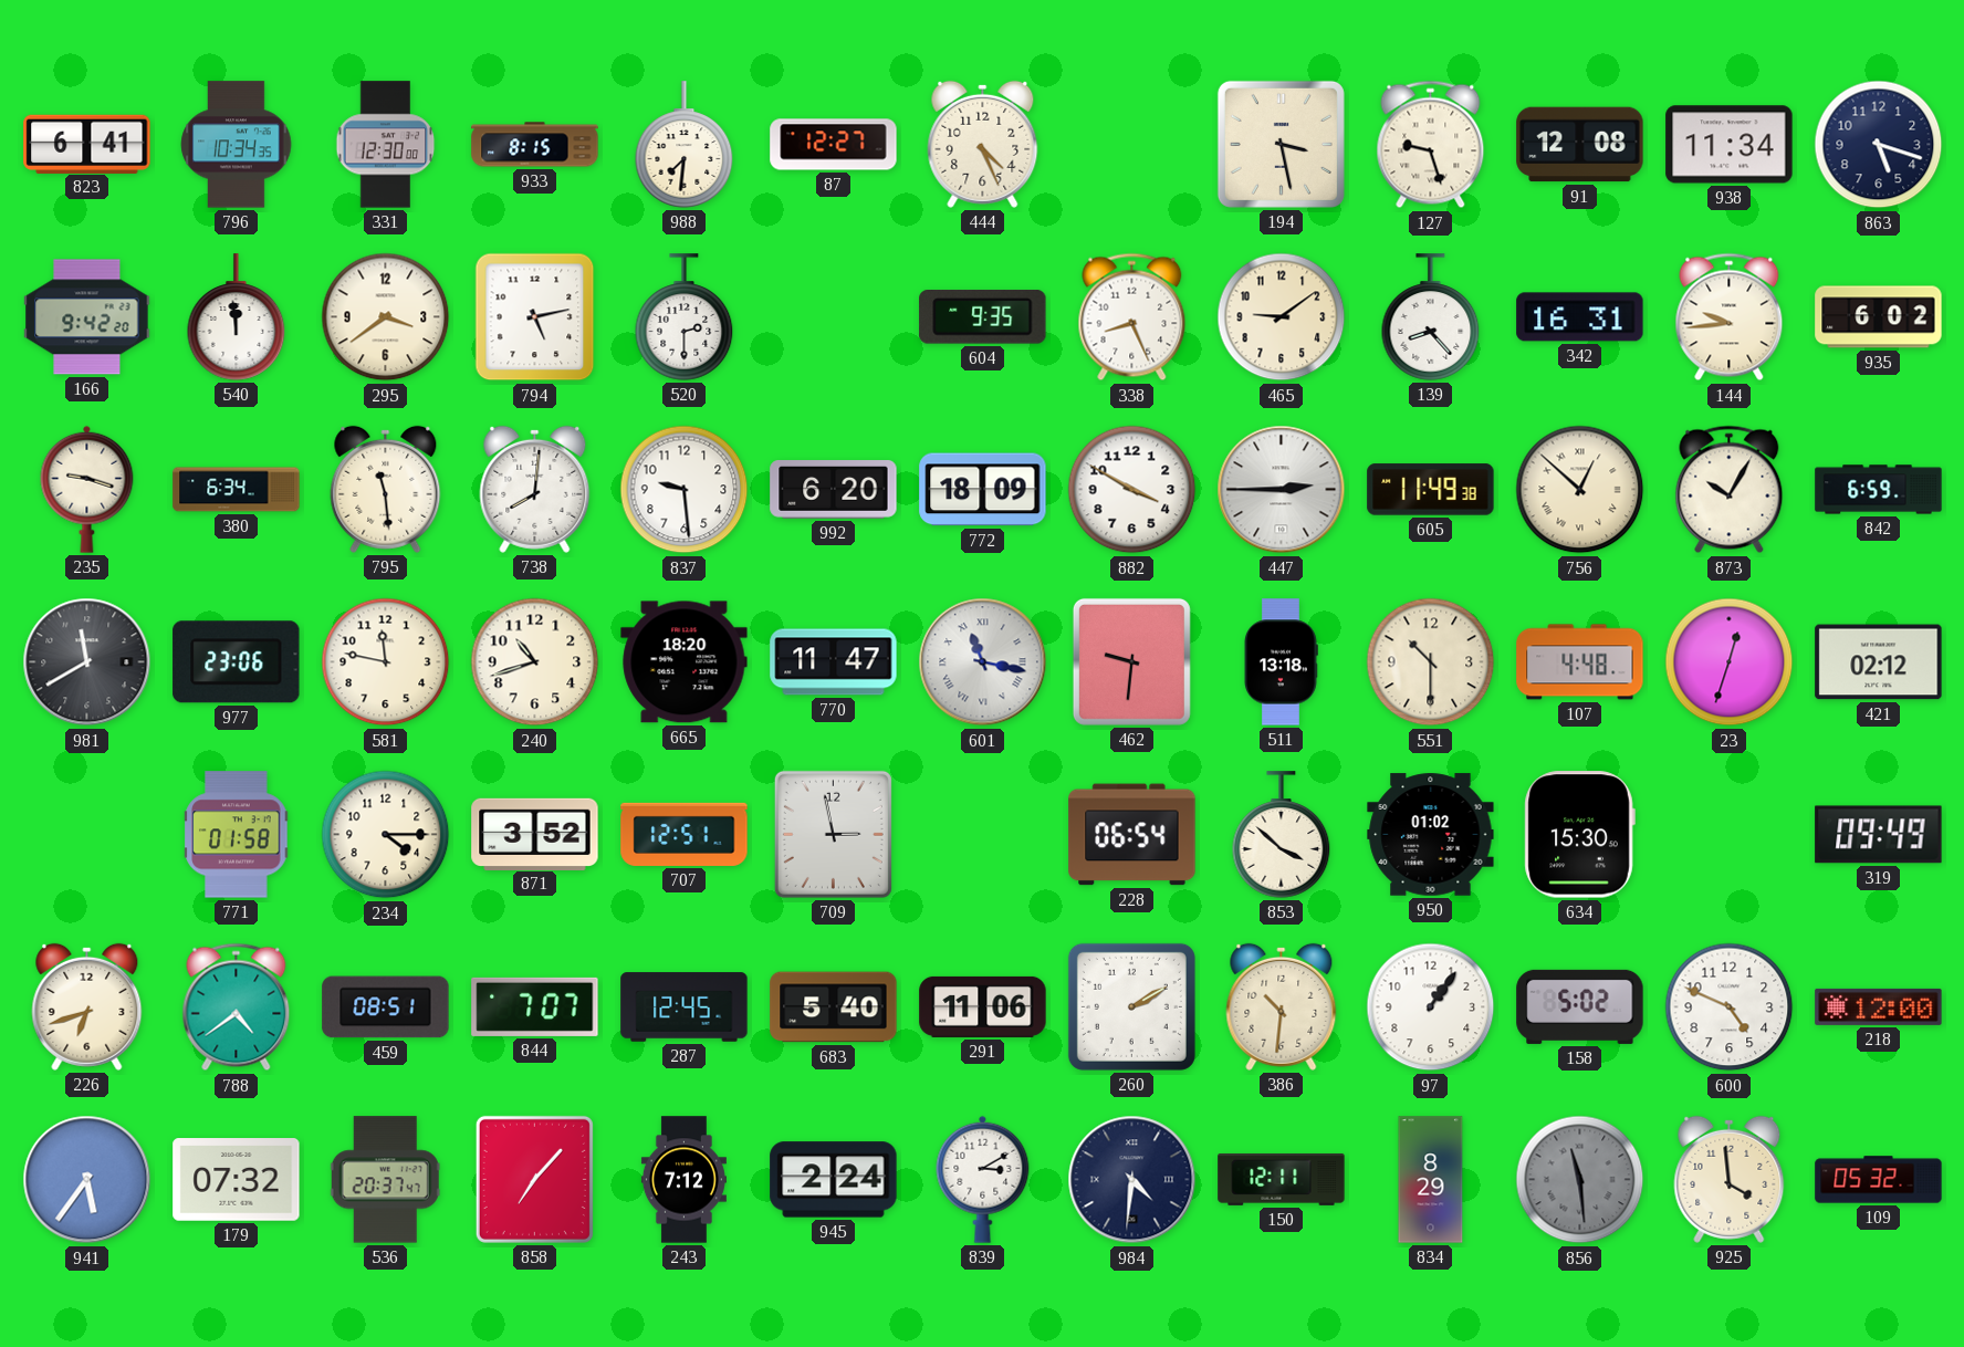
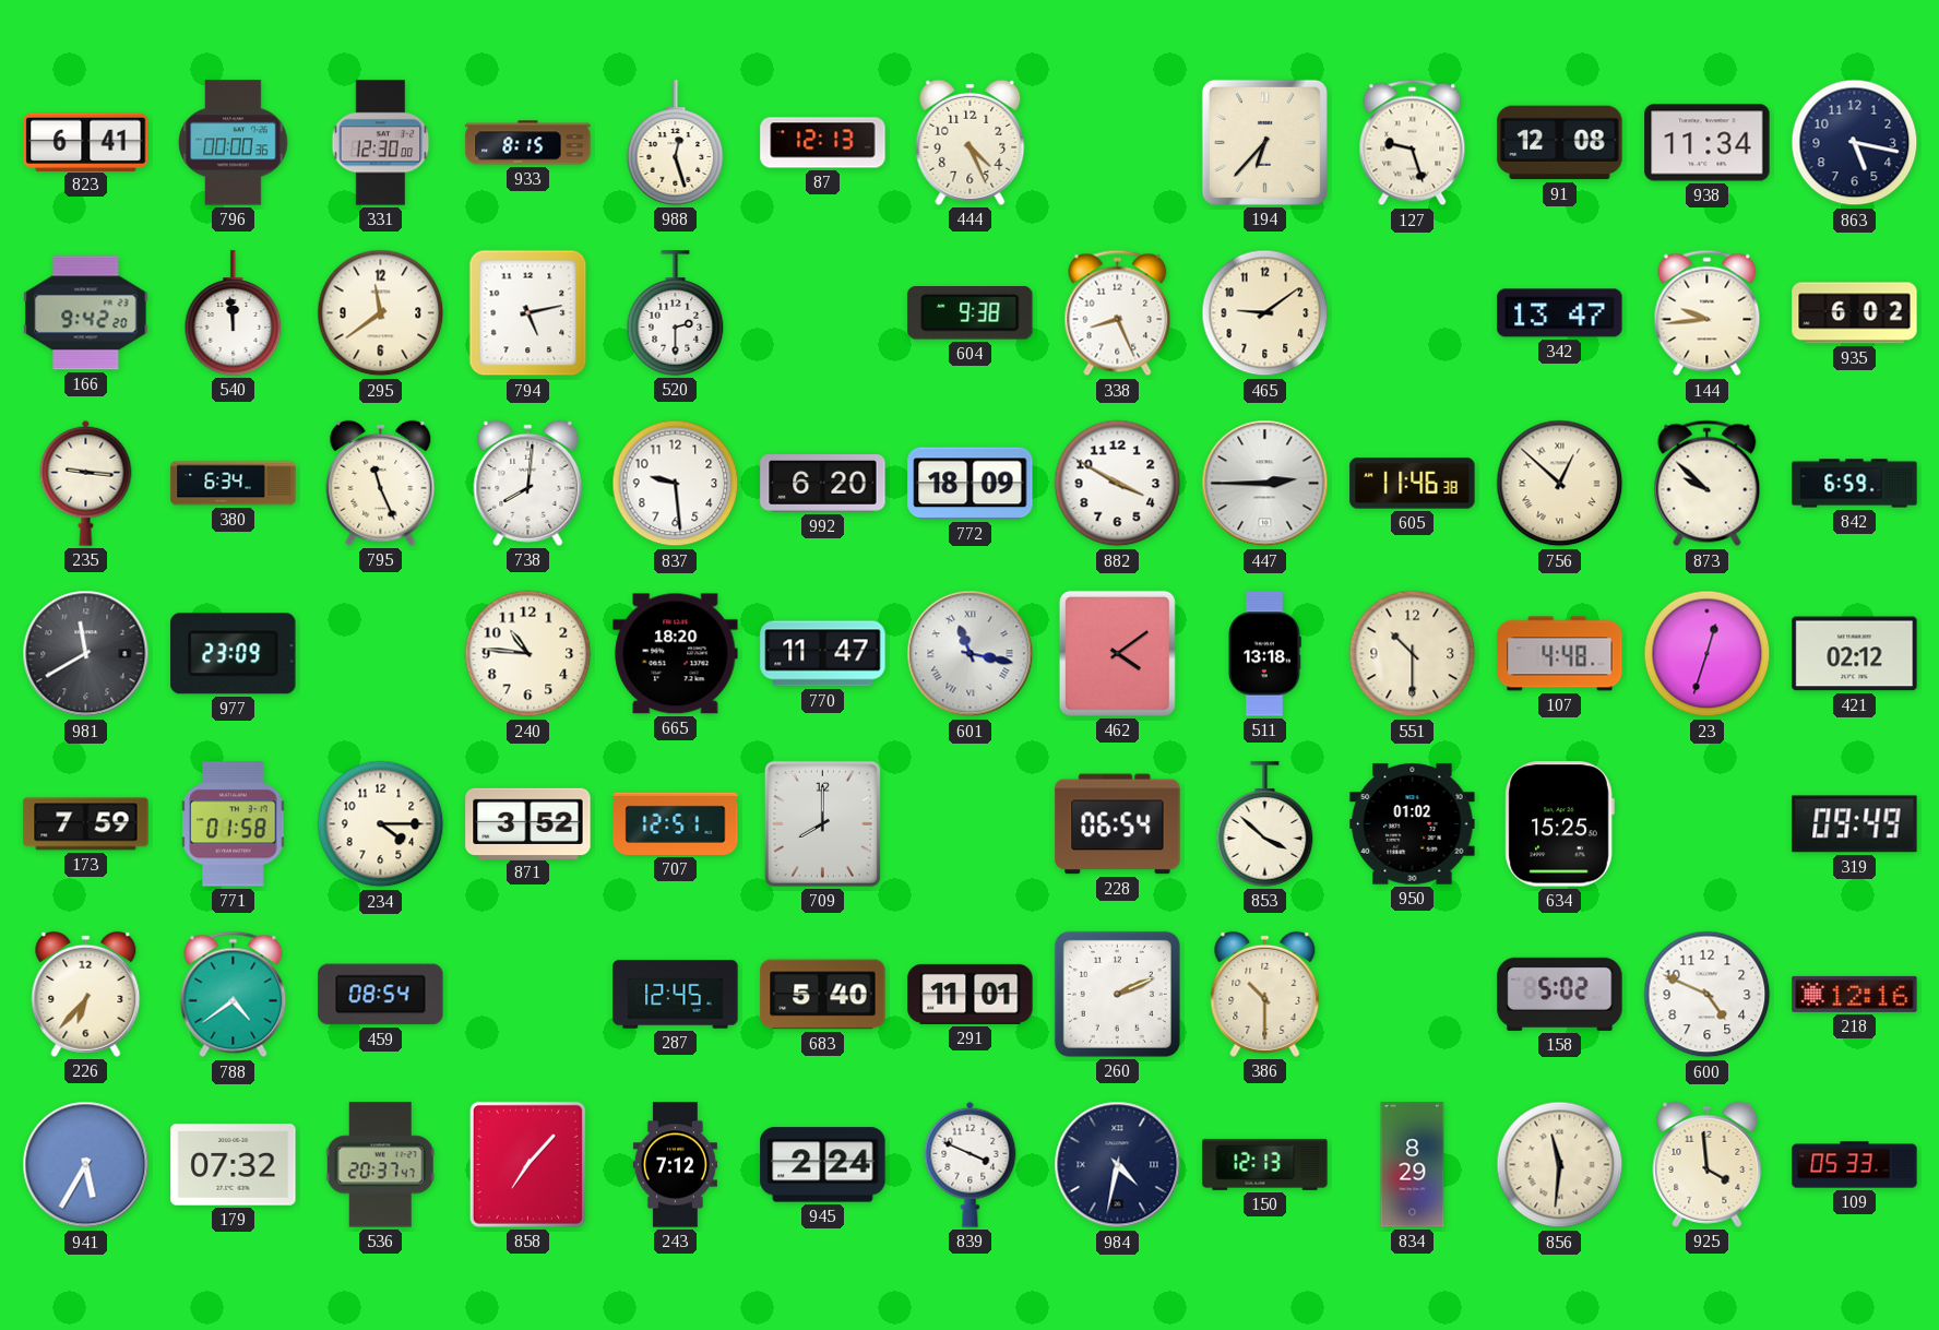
796: 10:34 -> 00:00 (234, 143)
988: 7:31 -> 12:27 (676, 143)
87: 12:27 -> 12:13 (823, 143)
194: 3:28 -> 6:37 (1264, 142)
863: 5:18 -> 5:17 (1855, 143)
295: 3:39 -> 11:39 (381, 313)
604: 9:35 -> 9:38 (971, 313)
139: 8:23 -> none (1431, 317)
342: 16:31 -> 13:47 (1560, 313)
235: 9:18 -> 9:16 (86, 483)
795: 11:29 -> 11:26 (381, 483)
605: 11:49 -> 11:46 (1413, 484)
873: 10:05 -> 9:52 (1708, 484)
977: 23:06 -> 23:09 (234, 654)
581: 11:47 -> none (386, 662)
240: 10:42 -> 10:46 (528, 654)
462: 9:31 -> 4:09 (1117, 653)
173: none -> 7:59 (86, 824)
709: 2:58 -> 8:00 (822, 823)
634: 15:30 -> 15:25 (1559, 824)
226: 6:42 -> 6:37 (86, 994)
459: 08:51 -> 08:54 (381, 995)
844: 7:07 -> none (535, 1006)
291: 11:06 -> 11:01 (971, 994)
260: 2:10 -> 2:11 (1117, 994)
386: 10:31 -> 10:30 (1265, 994)
97: 1:06 -> none (1431, 1007)
218: 12:00 -> 12:16 (1855, 994)
941: 5:36 -> 5:35 (86, 1165)
839: 3:10 -> 3:49 (971, 1164)
984: 4:31 -> 4:32 (1118, 1165)
150: 12:11 -> 12:13 (1265, 1164)
856: 11:29 -> 11:31 (1560, 1165)
856 dial: grey -> cream (1560, 1165)
109: 05:32 -> 05:33 (1855, 1165)
